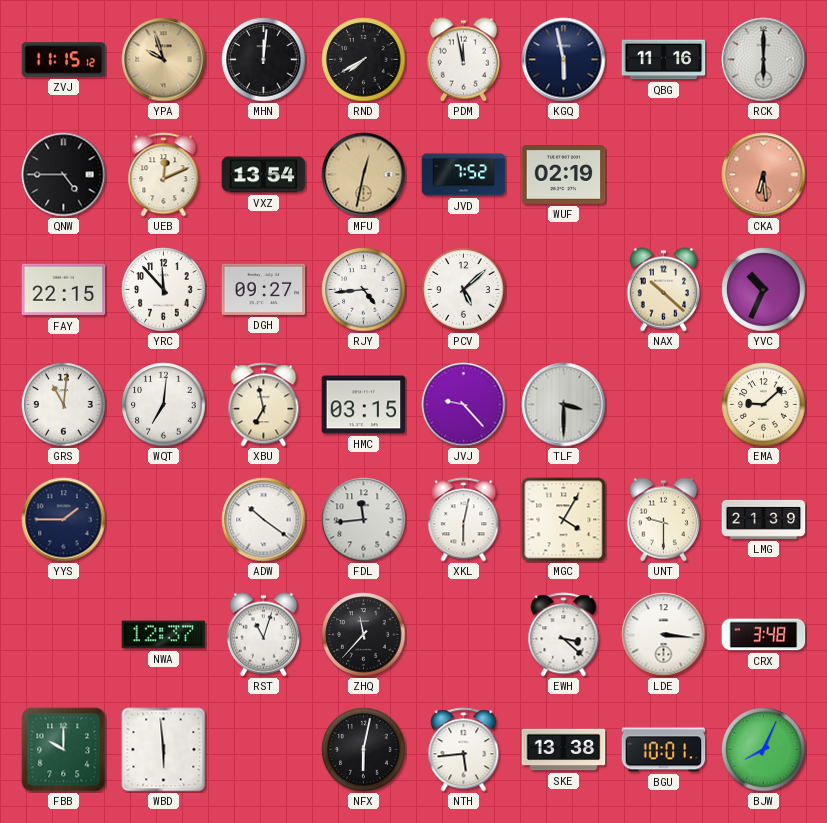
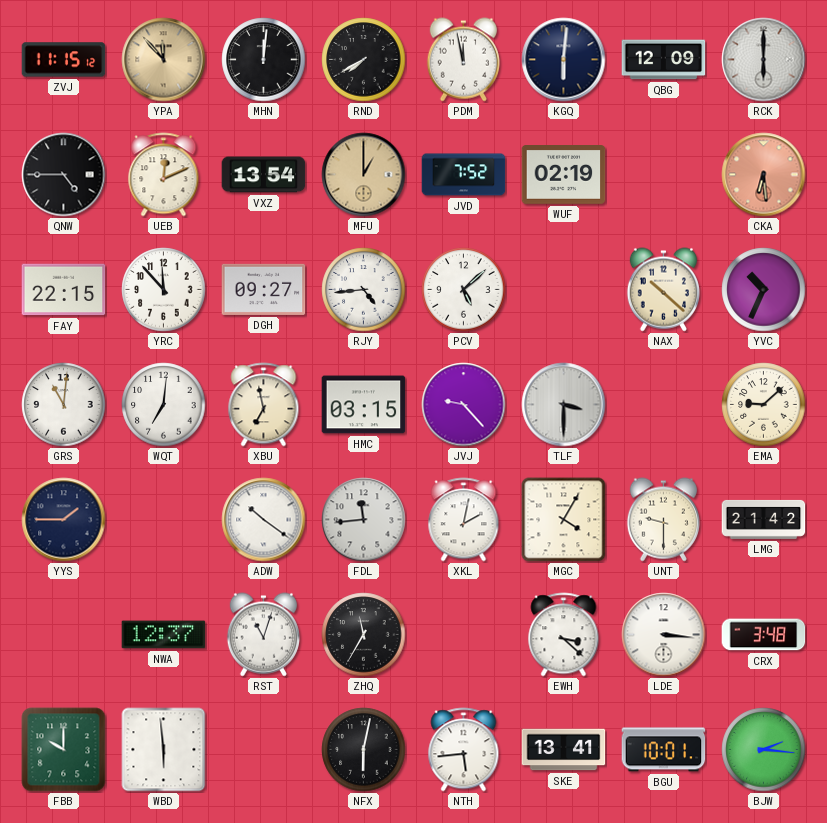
YPA: 9:57 -> 11:53 (164, 60)
KGQ: 5:58 -> 6:01 (564, 60)
QBG: 11:16 -> 12:09 (664, 60)
MFU: 12:32 -> 1:00 (364, 175)
XKL: 6:02 -> 2:02 (464, 520)
LMG: 21:39 -> 21:42 (764, 519)
ZHQ: 11:37 -> 11:35 (364, 635)
SKE: 13:38 -> 13:41 (564, 750)
BJW: 8:04 -> 2:16 (764, 750)
